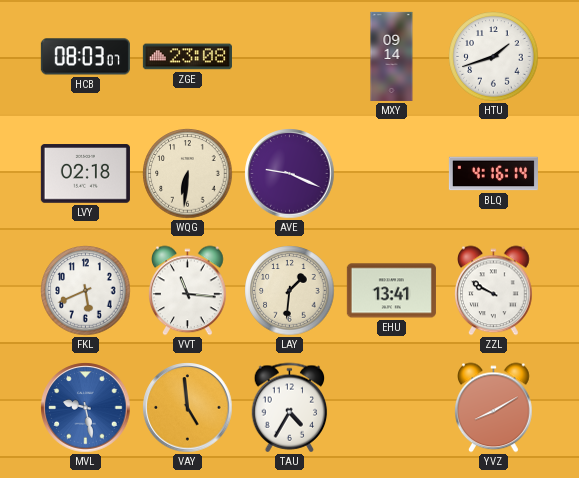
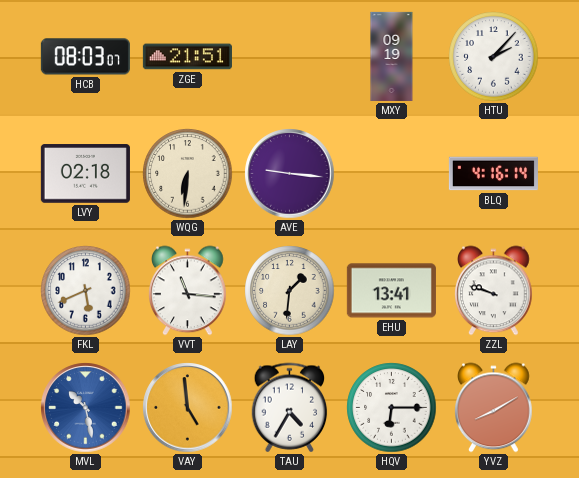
ZGE: 23:08 -> 21:51 (187, 57)
MXY: 09:14 -> 09:19 (392, 56)
HTU: 1:42 -> 2:07 (494, 57)
AVE: 9:19 -> 9:16 (290, 174)
ZZL: 9:50 -> 9:48 (494, 291)
MVL: 9:28 -> 10:28 (86, 408)
HQV: none -> 6:15 (392, 408)
